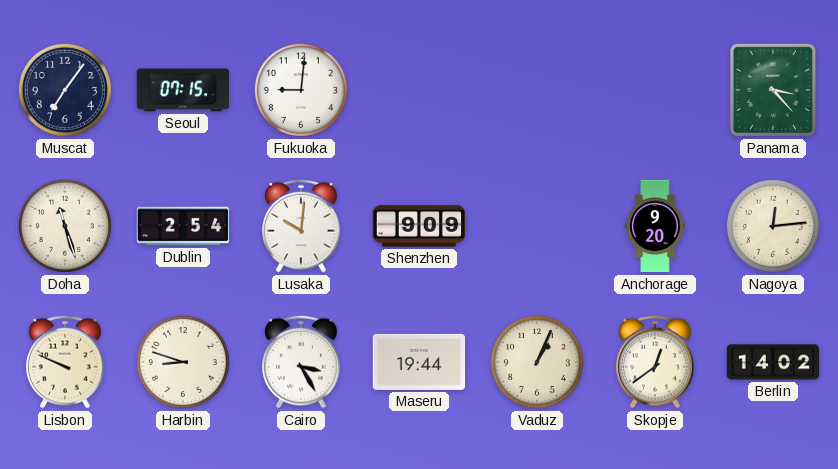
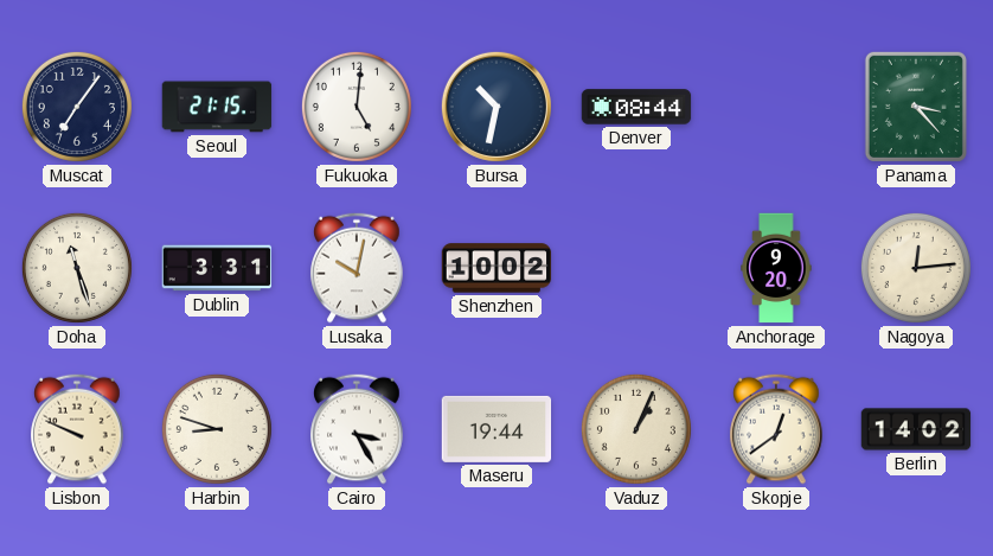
Seoul: 07:15 -> 21:15 (217, 107)
Fukuoka: 9:01 -> 5:01 (357, 107)
Bursa: none -> 10:32 (496, 107)
Denver: none -> 08:44 (636, 107)
Dublin: 2:54 -> 3:31 (217, 268)
Lusaka: 10:01 -> 10:02 (357, 268)
Shenzhen: 9:09 -> 10:02 (496, 268)
